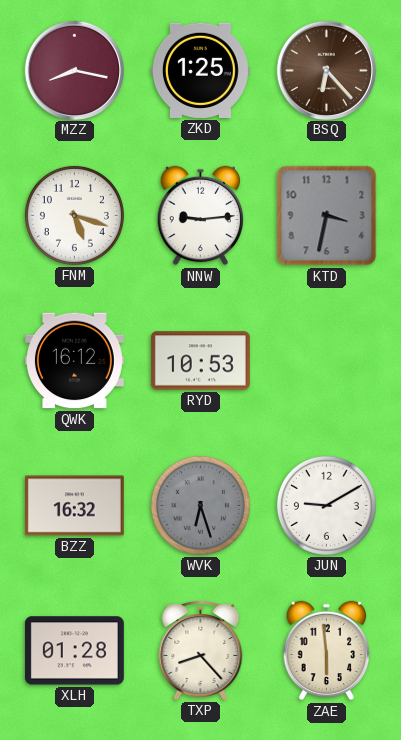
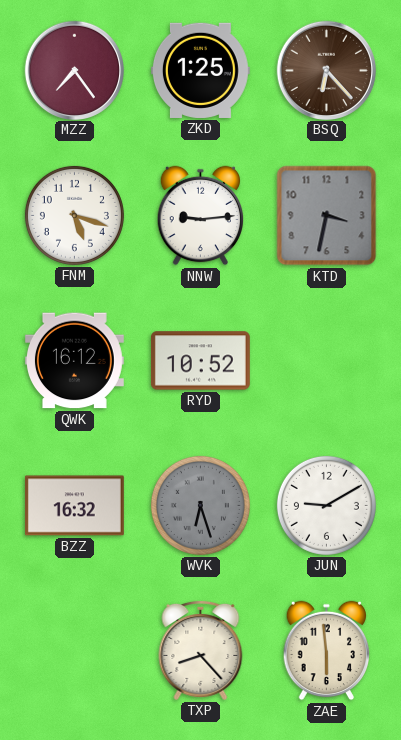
MZZ: 8:17 -> 7:24 (74, 70)
RYD: 10:53 -> 10:52 (200, 361)
XLH: 01:28 -> none (74, 651)
